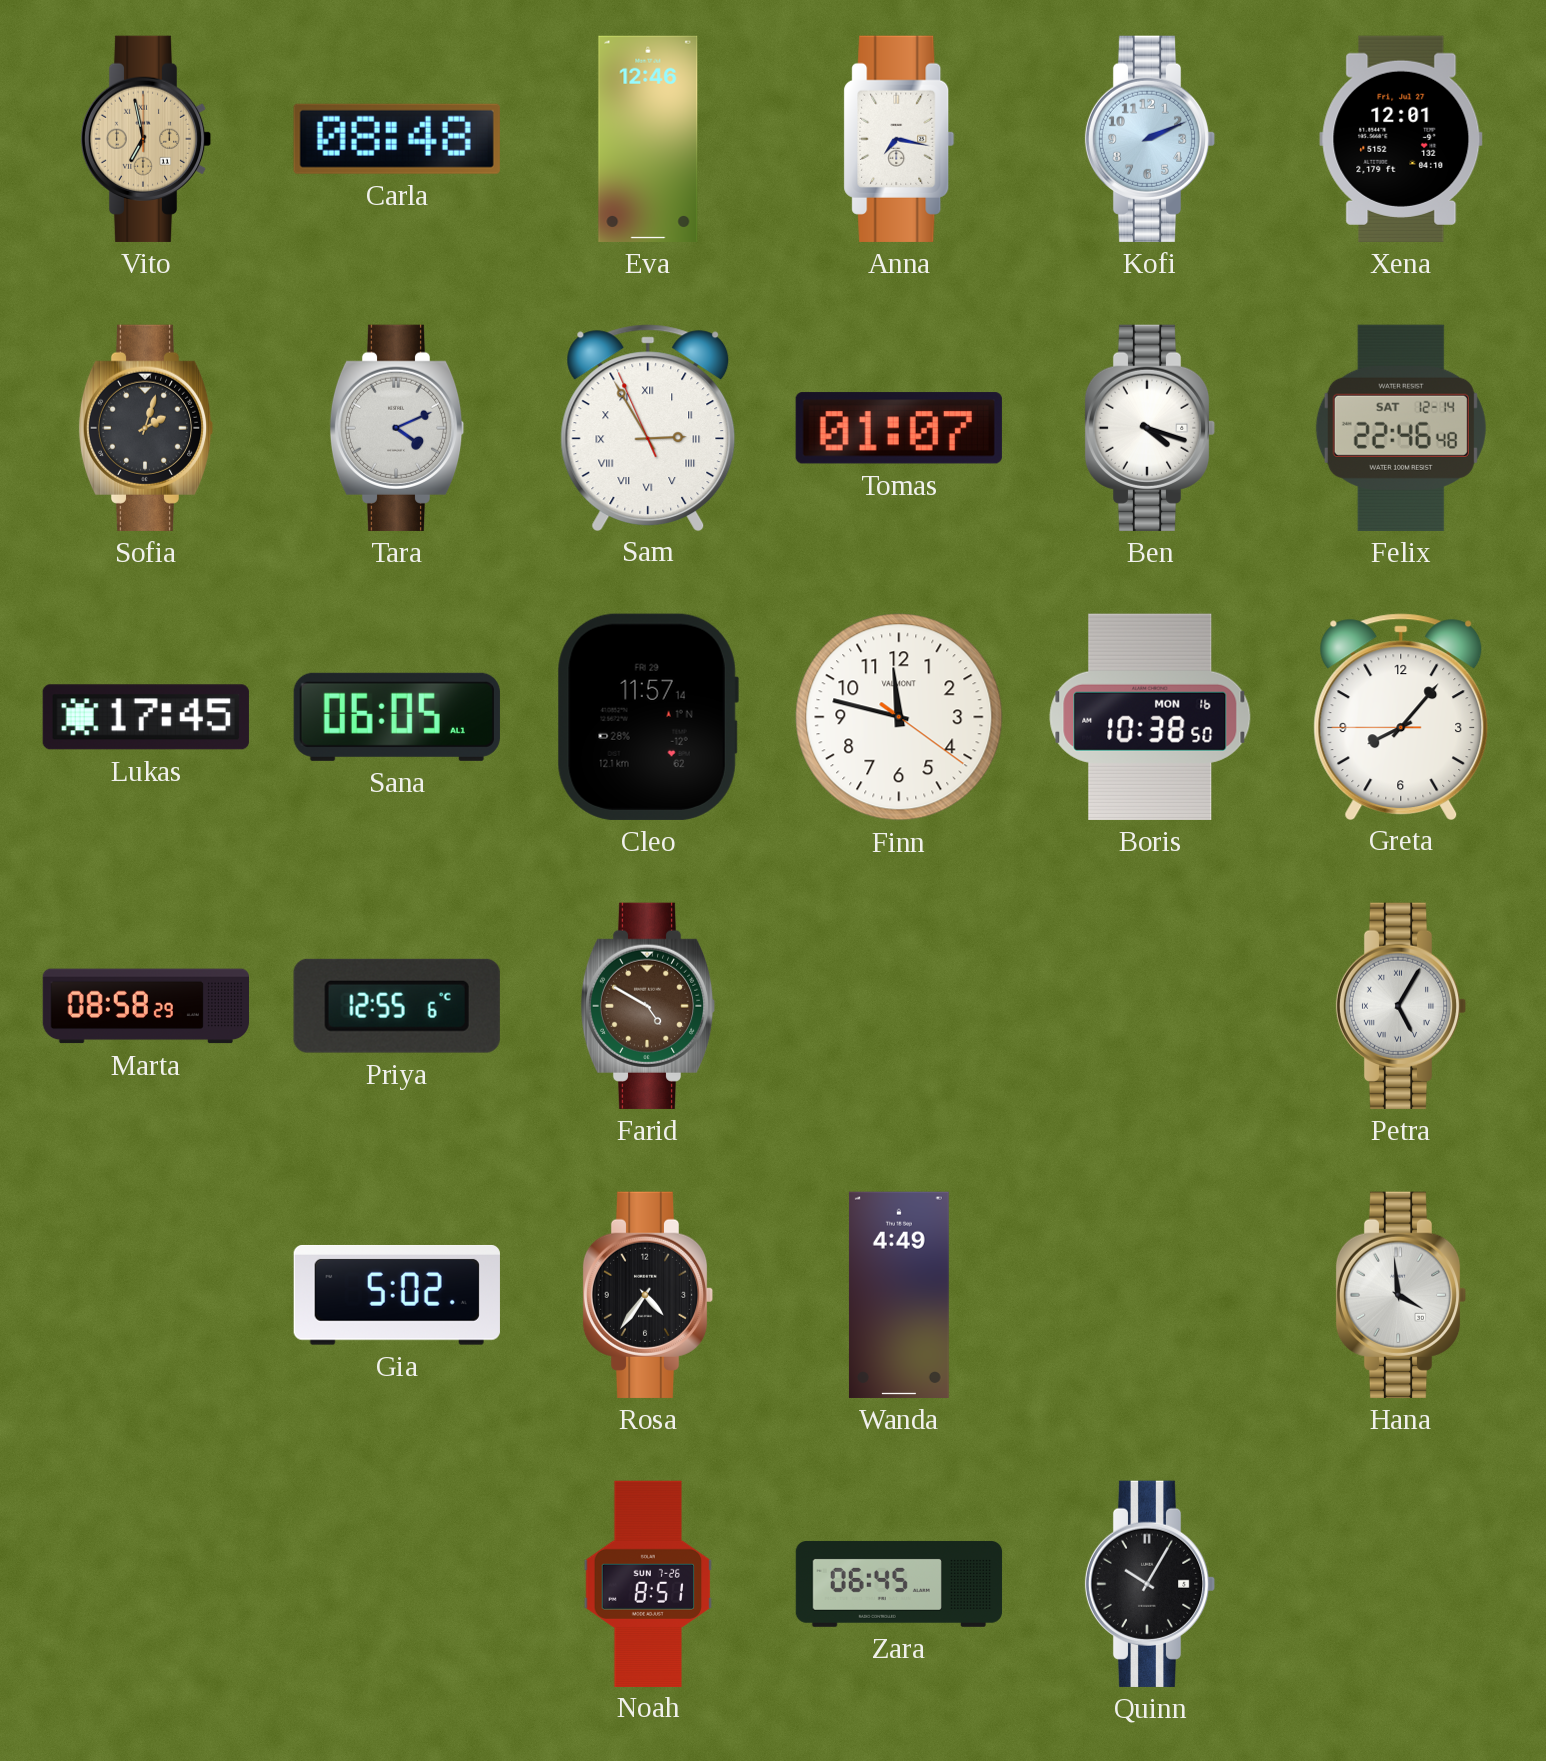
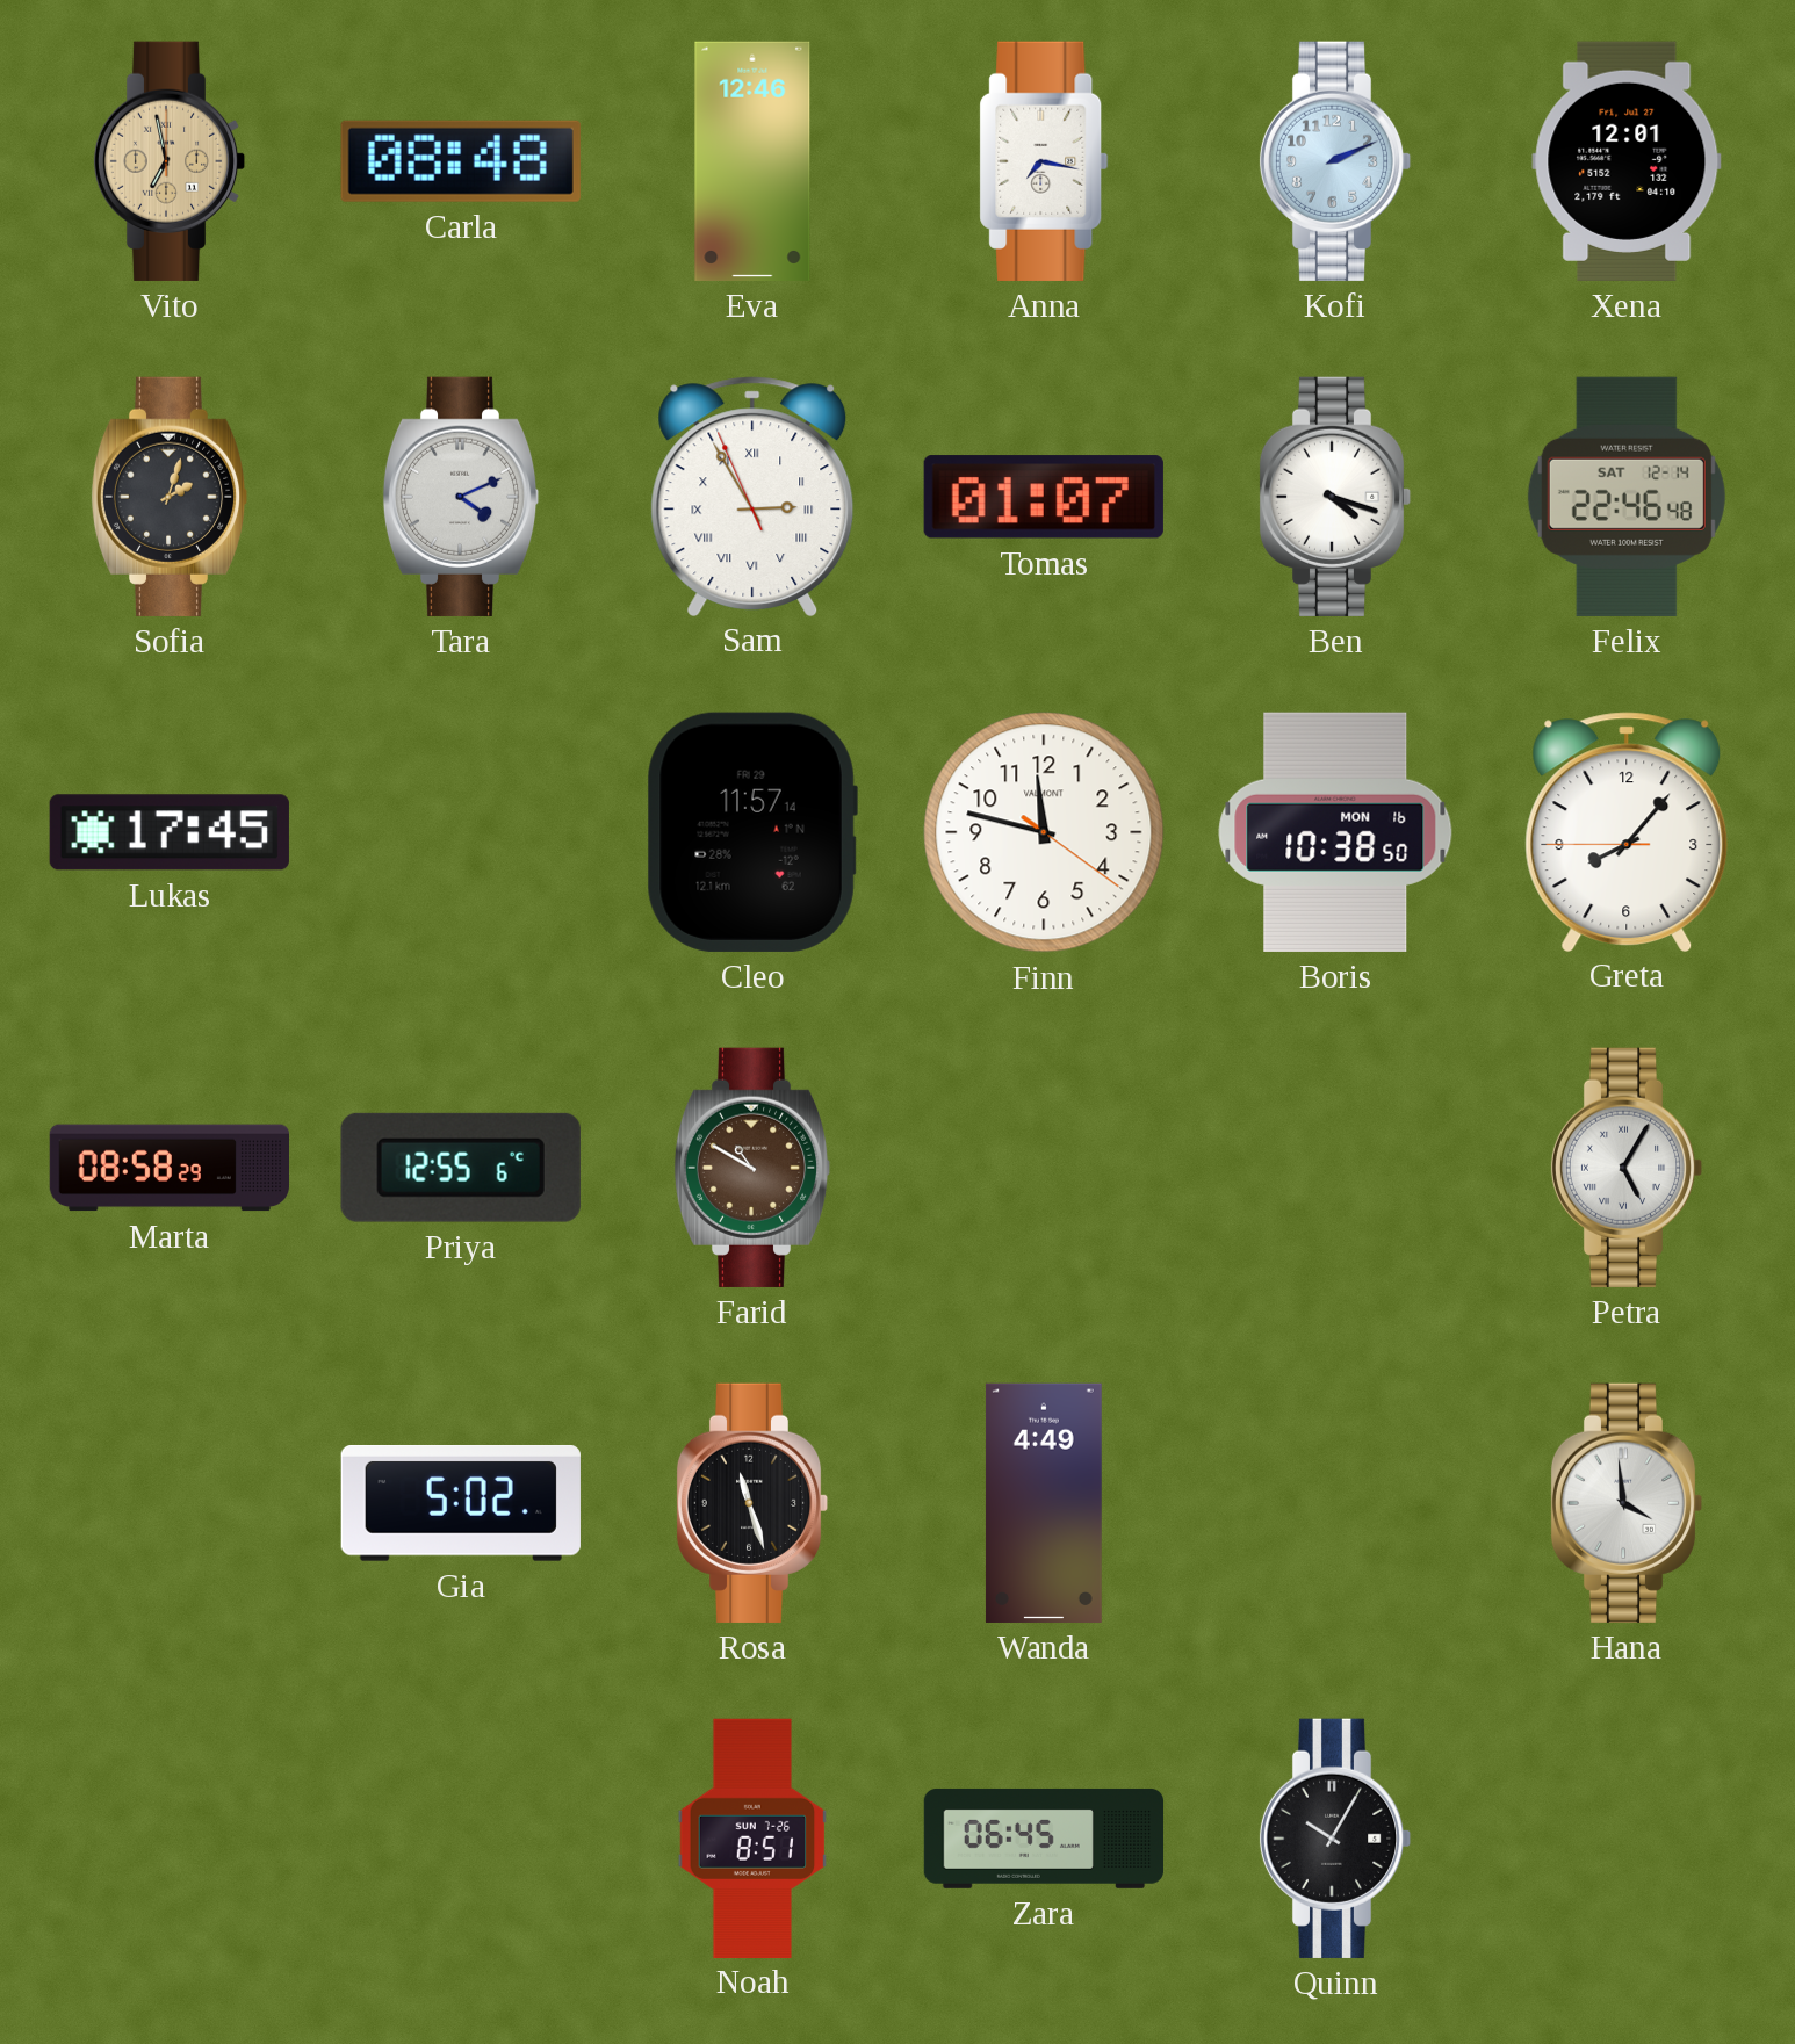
Sana: 06:05 -> none (397, 717)
Farid: 4:50 -> 10:50 (752, 1168)
Rosa: 4:36 -> 11:27 (752, 1503)
